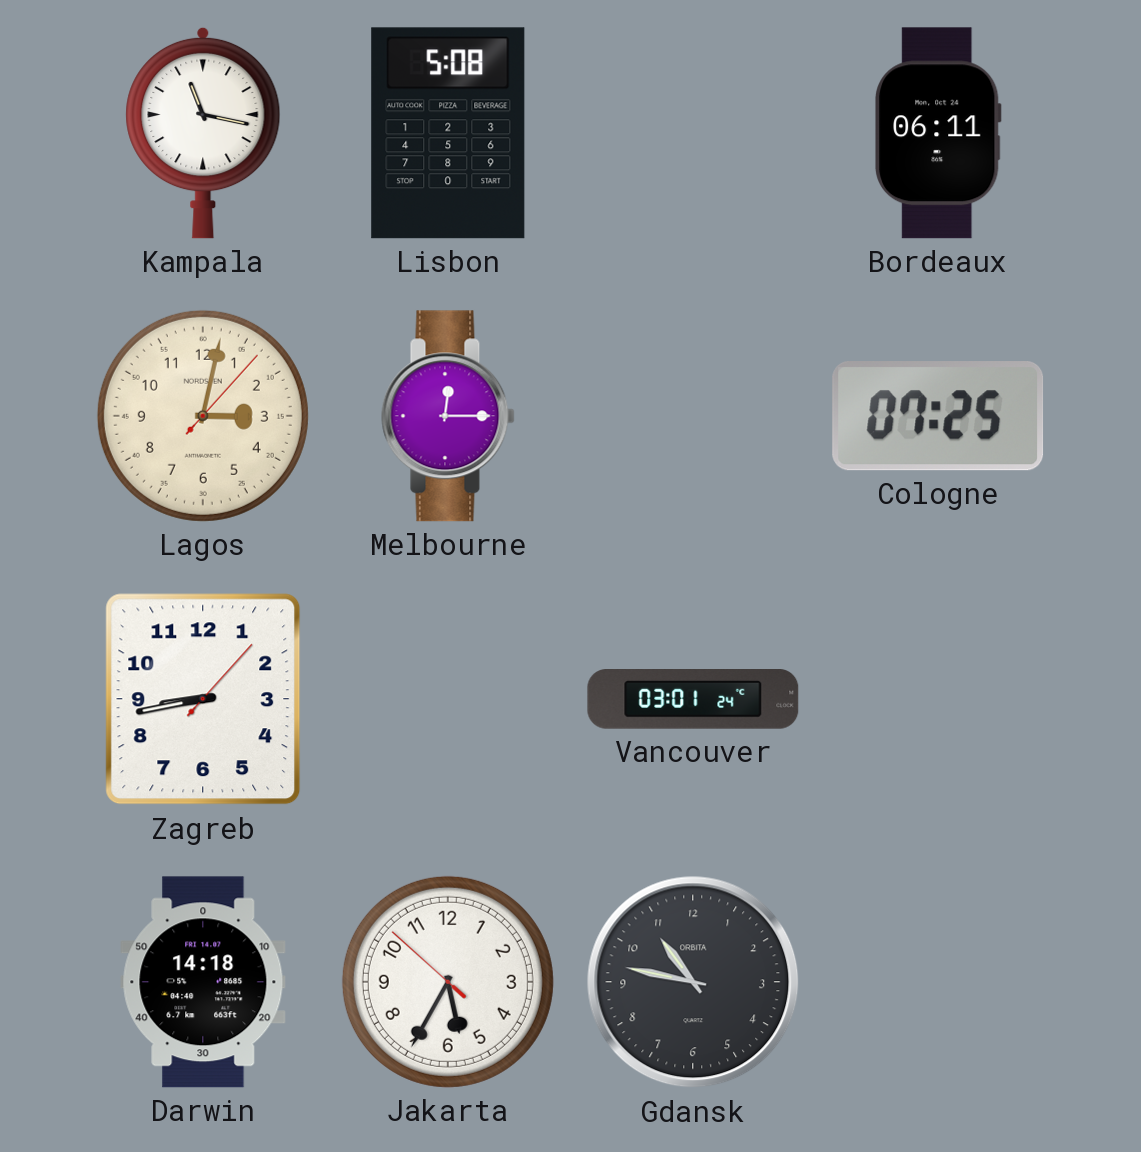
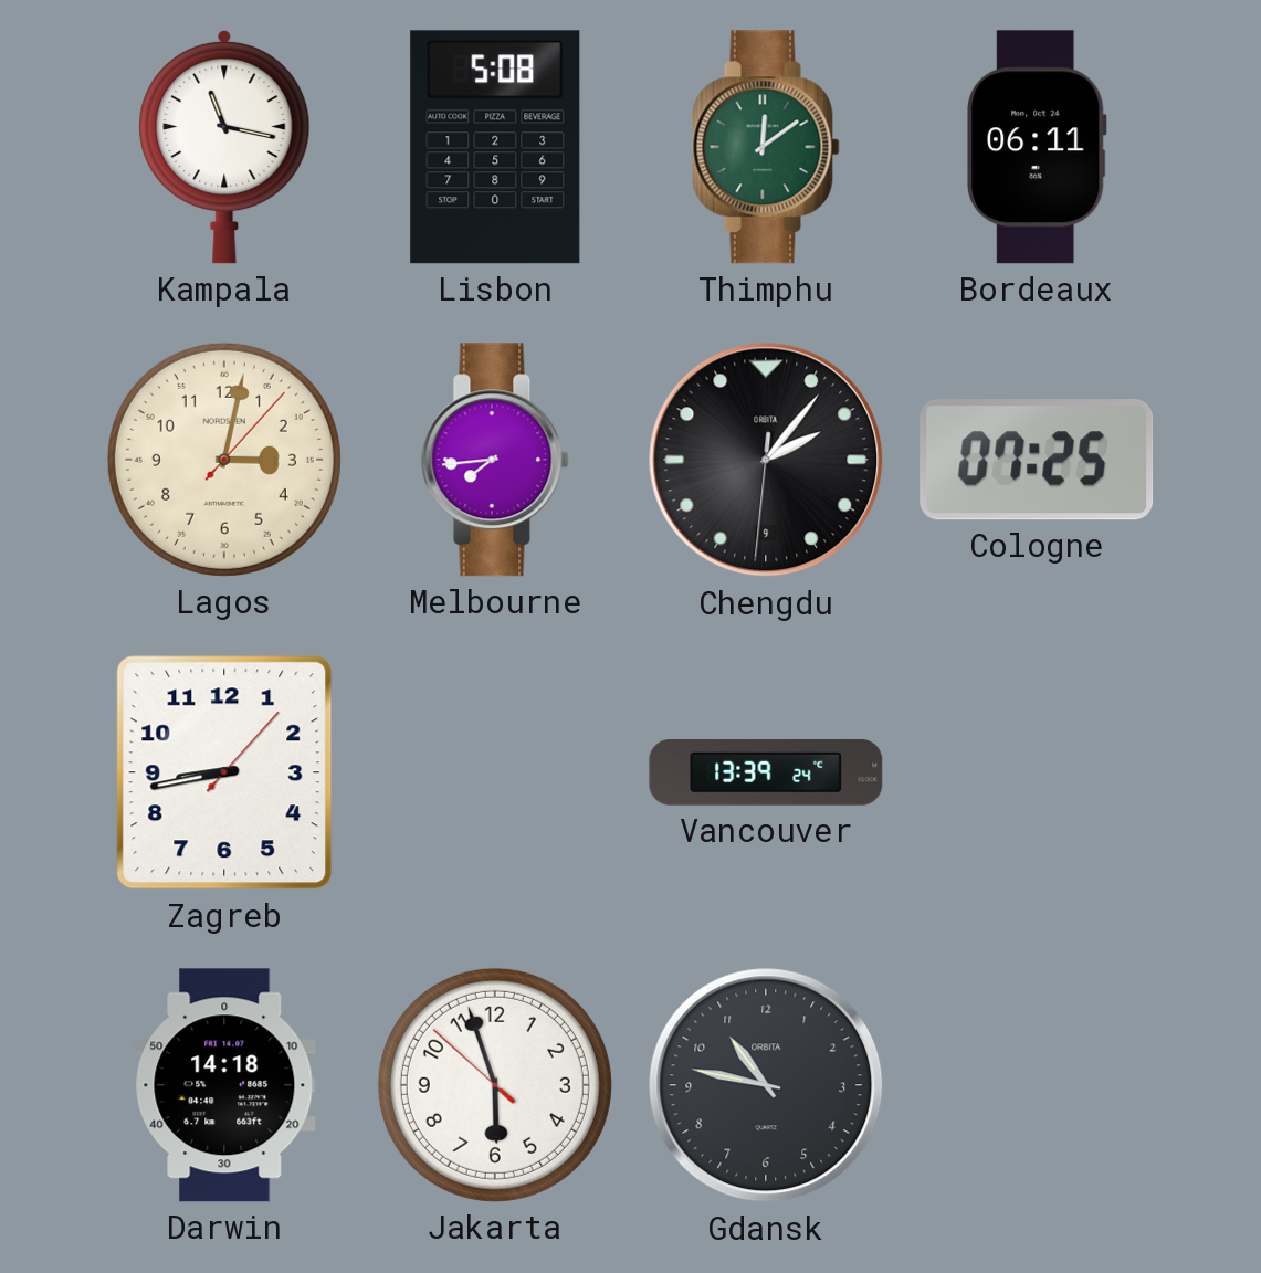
Thimphu: none -> 12:09 (766, 147)
Melbourne: 12:15 -> 7:44 (495, 460)
Chengdu: none -> 2:06 (766, 460)
Vancouver: 03:01 -> 13:39 (766, 774)
Jakarta: 5:34 -> 5:56 (495, 1085)
